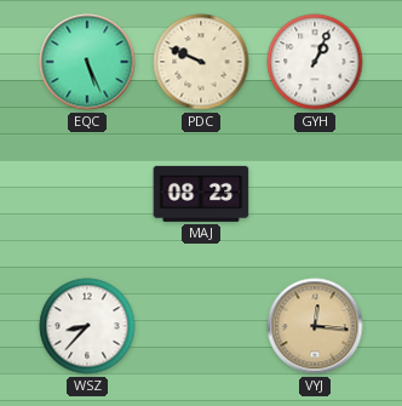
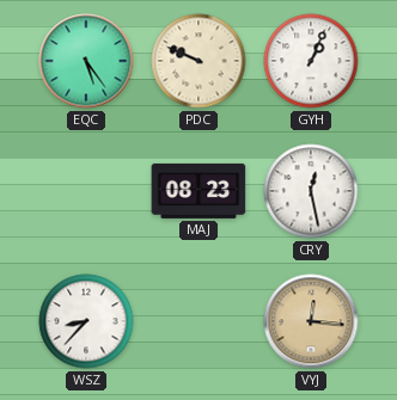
EQC: 5:26 -> 5:24 (86, 61)
CRY: none -> 12:28 (311, 191)
